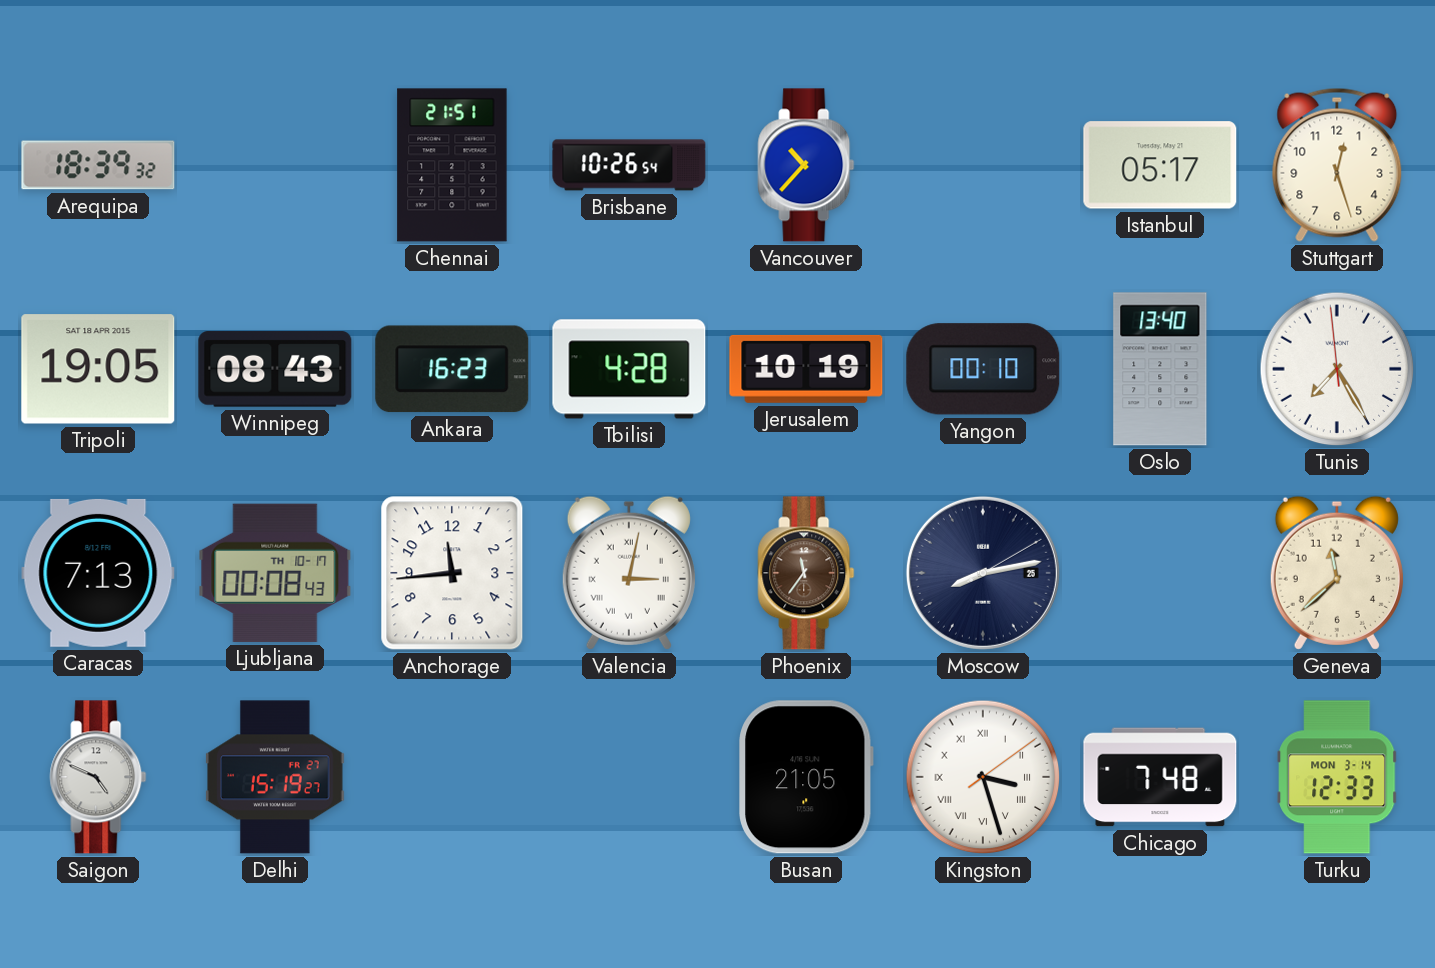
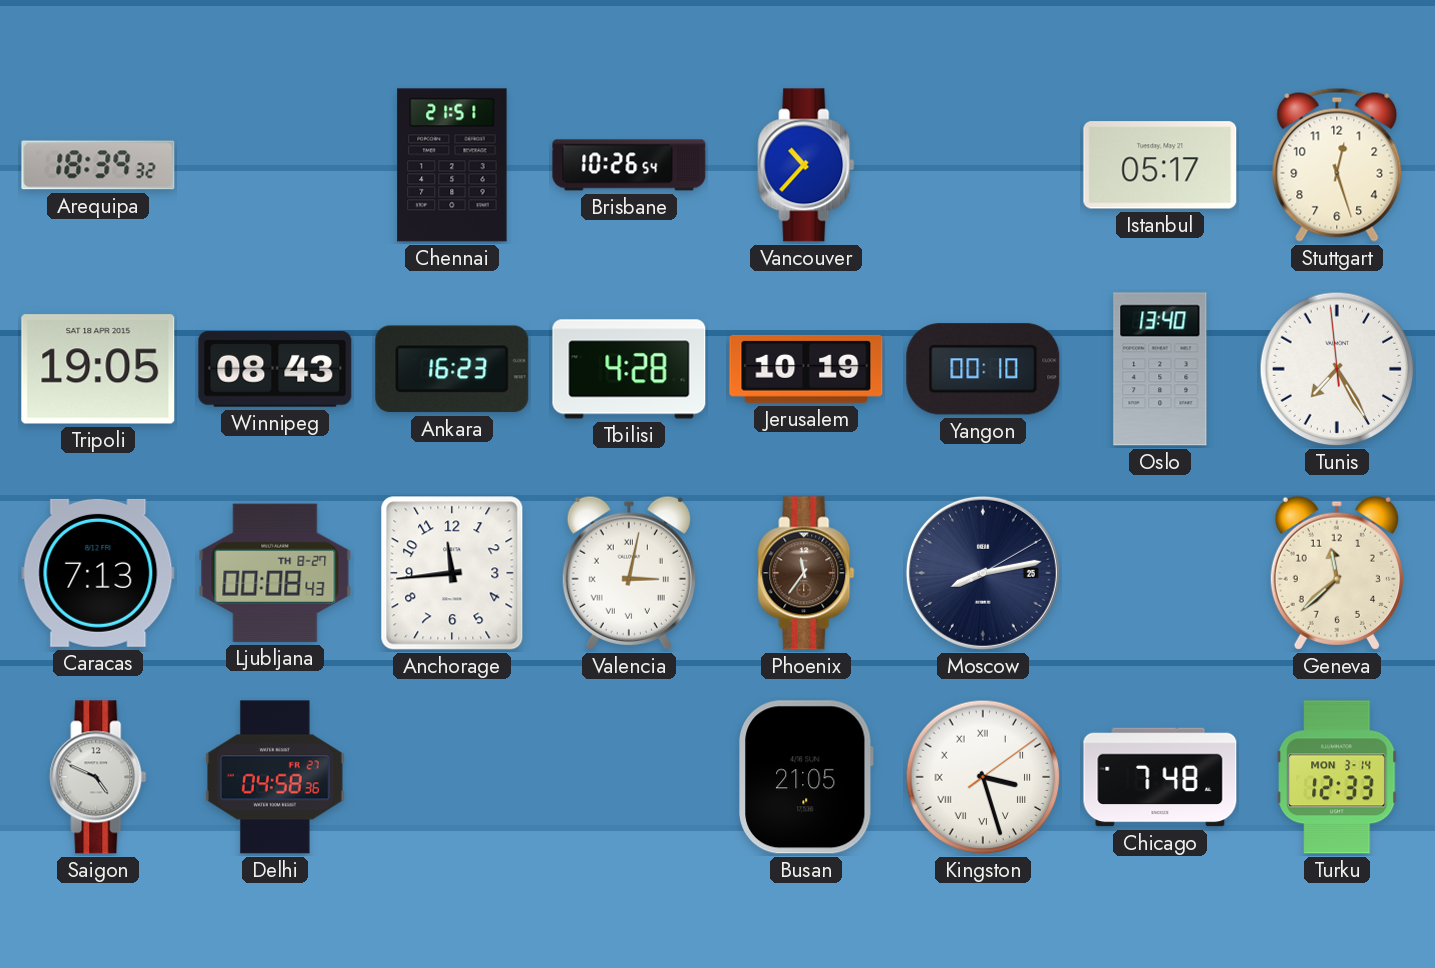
Ljubljana date: TH 10-17 -> TH 8-27 (275, 573)
Delhi: 15:19 -> 04:58 (275, 777)
